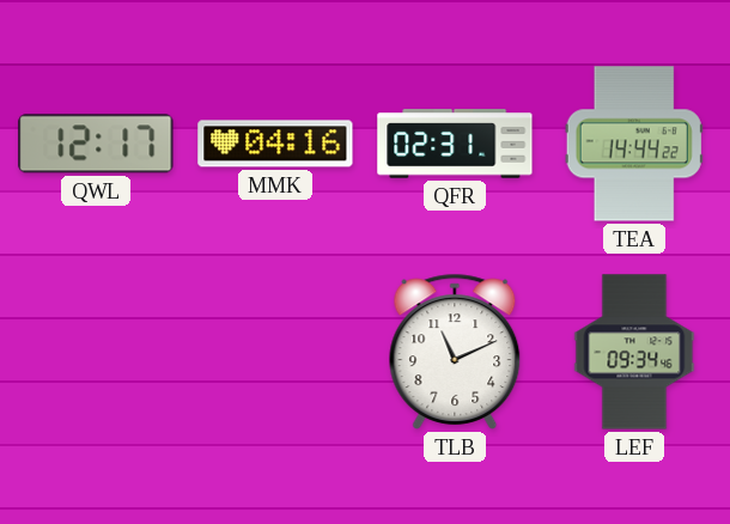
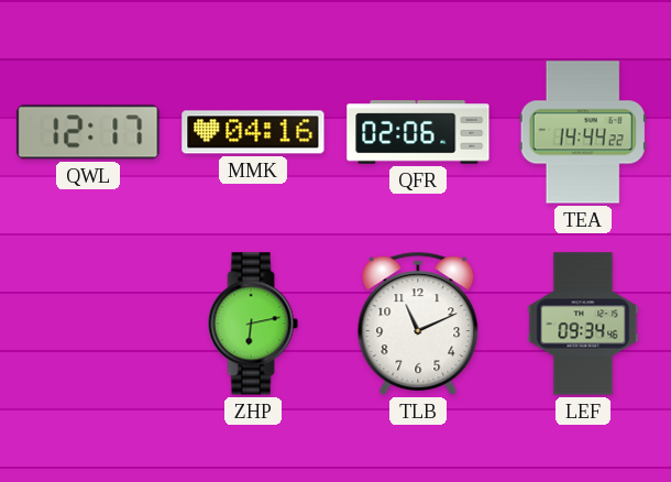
QFR: 02:31 -> 02:06 (418, 132)
ZHP: none -> 6:13 (253, 324)
